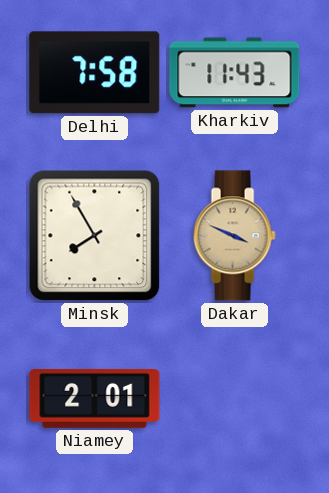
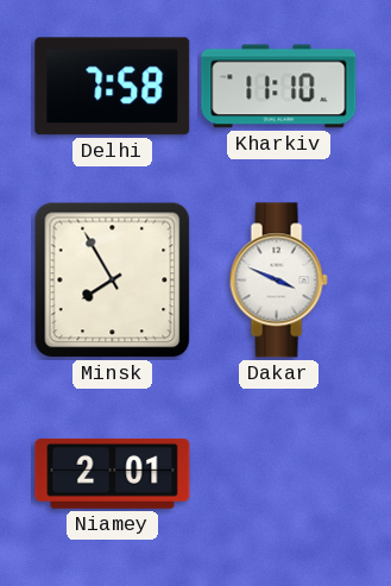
Kharkiv: 11:43 -> 11:10 (279, 87)
Dakar dial: champagne -> white (278, 281)
